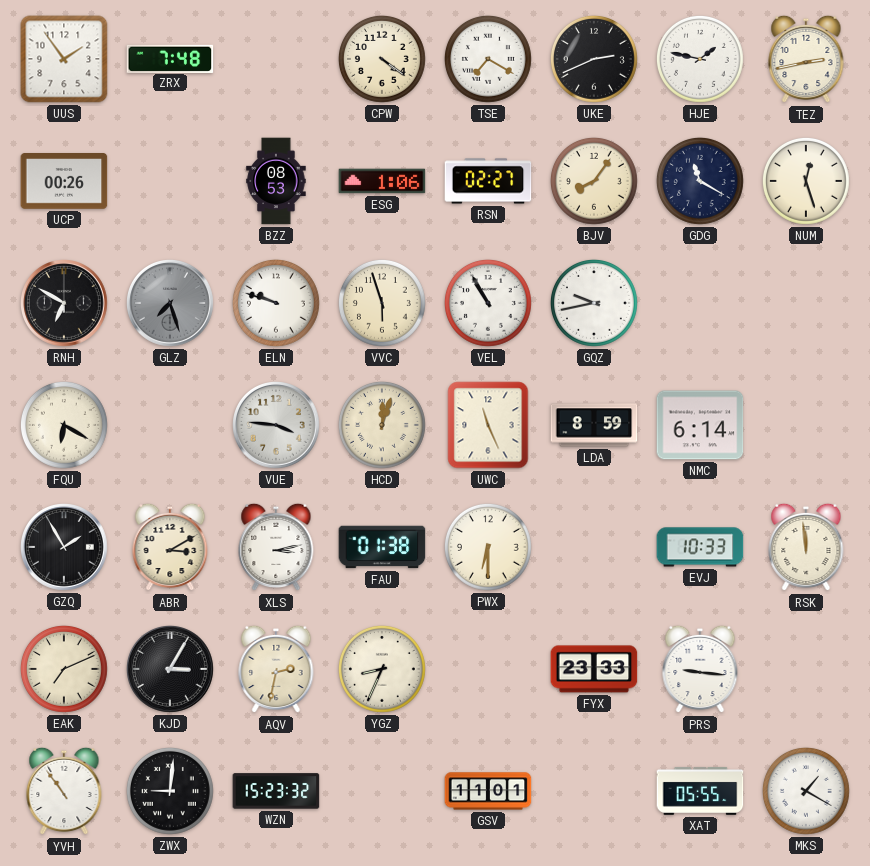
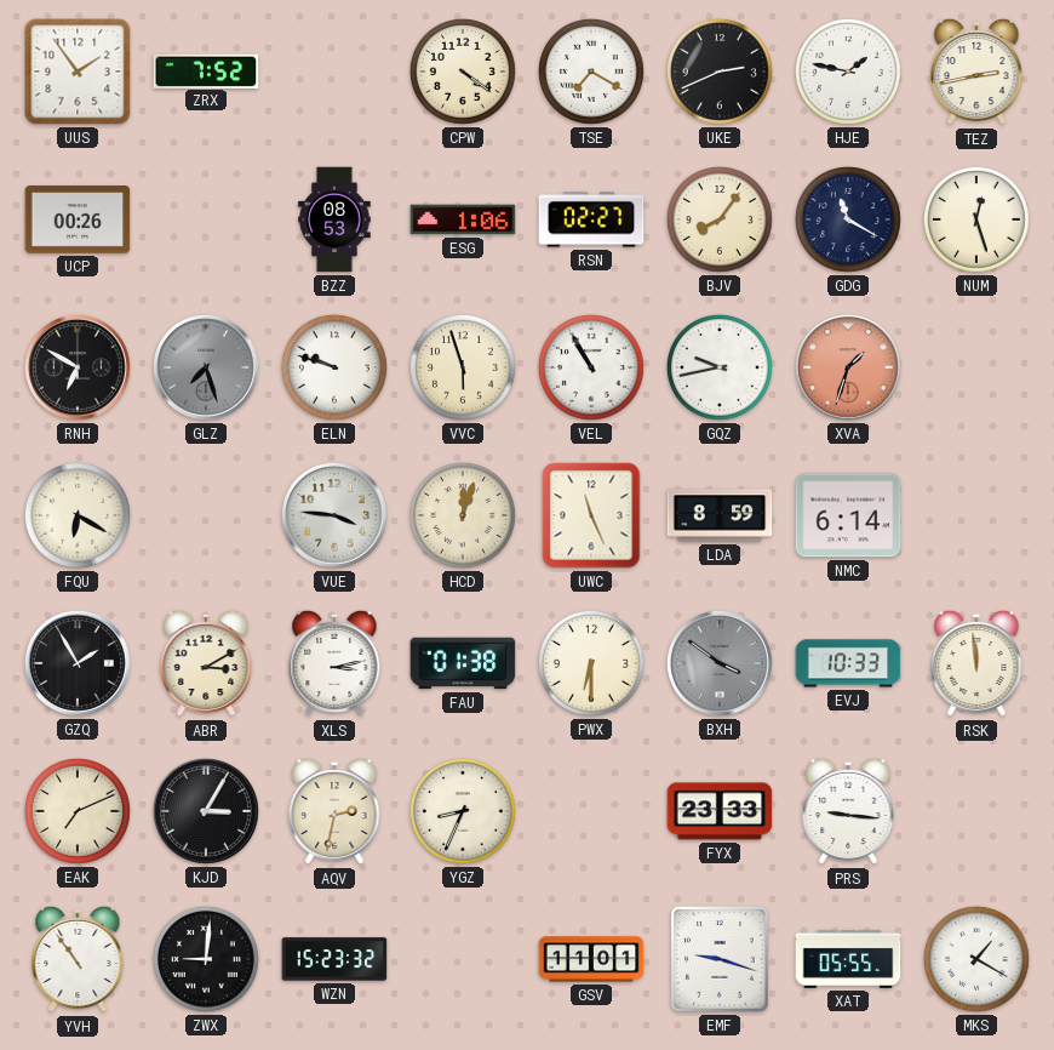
ZRX: 7:48 -> 7:52 (206, 70)
XVA: none -> 1:33 (849, 369)
BXH: none -> 3:51 (721, 664)
EMF: none -> 9:18 (720, 959)
